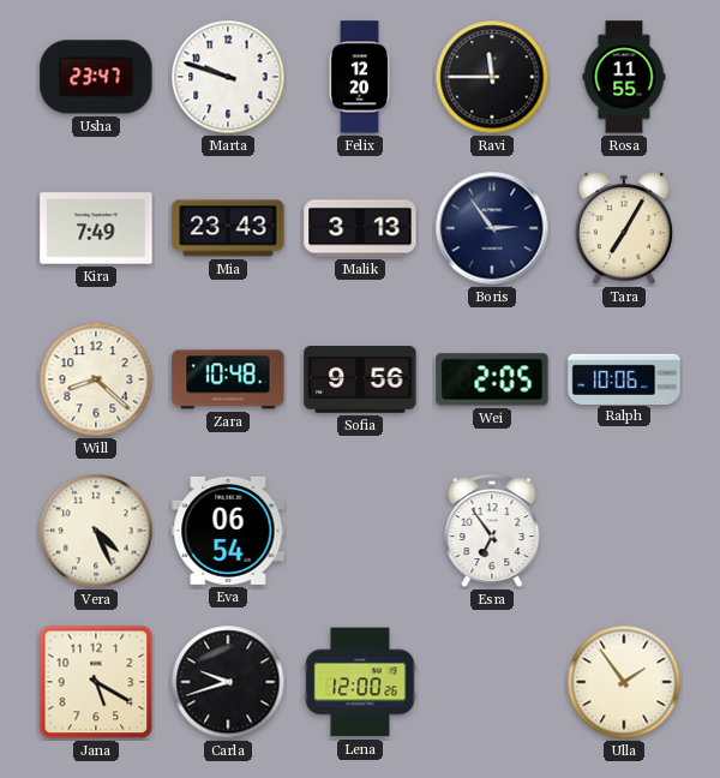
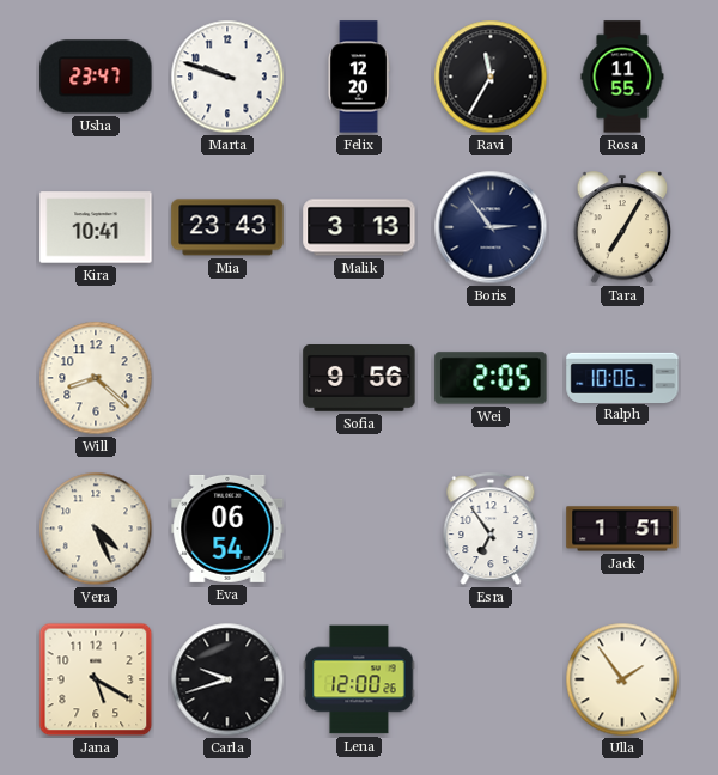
Ravi: 11:45 -> 11:35 (491, 77)
Kira: 7:49 -> 10:41 (96, 227)
Zara: 10:48 -> none (228, 379)
Jack: none -> 1:51 (622, 529)
